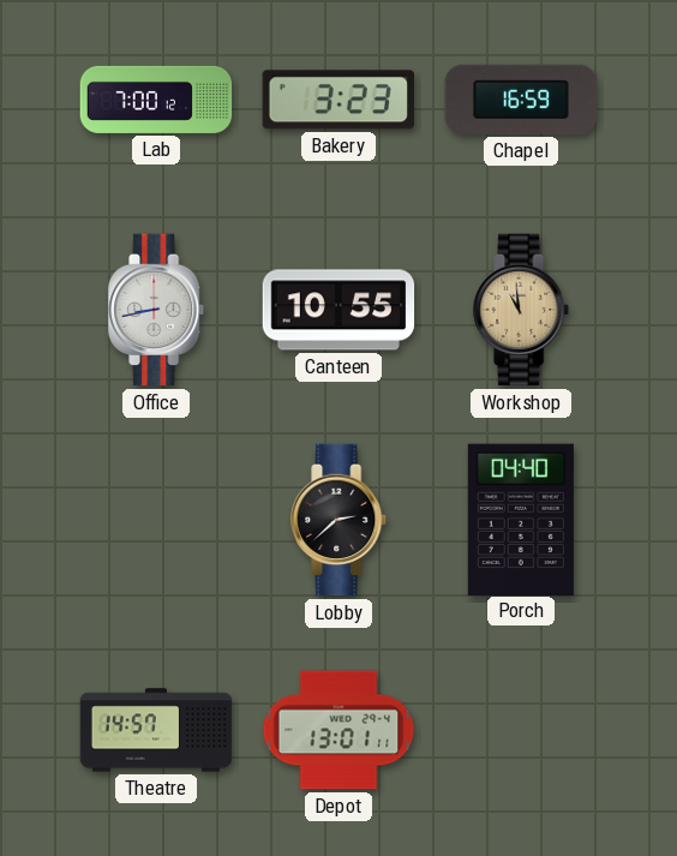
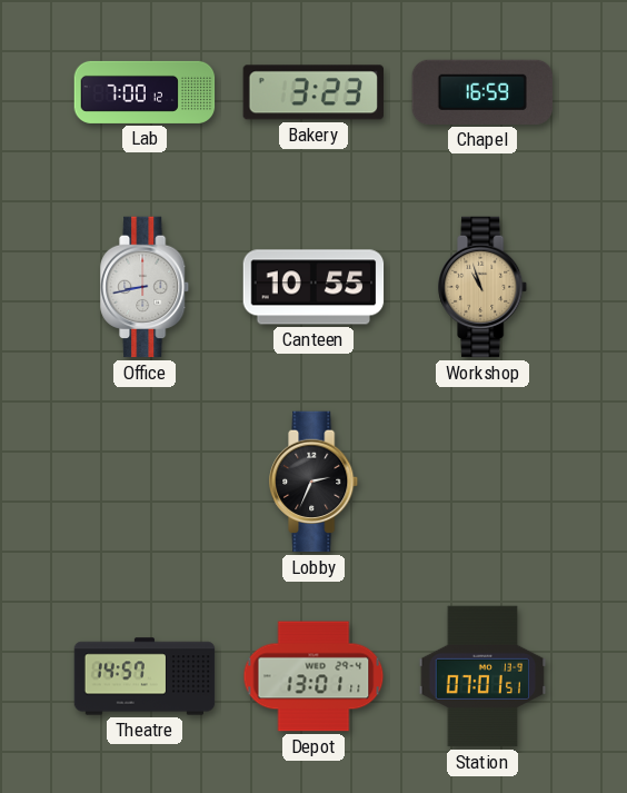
Workshop: 10:59 -> 10:57 (484, 287)
Lobby: 2:38 -> 2:34 (315, 482)
Porch: 04:40 -> none (521, 519)
Station: none -> 07:01 (482, 676)
